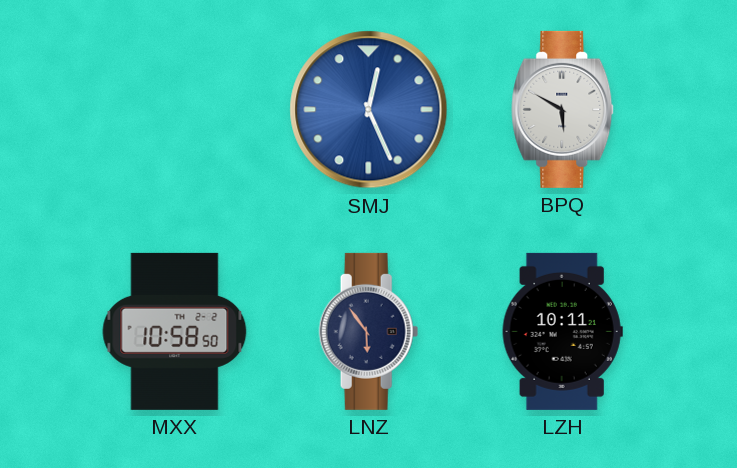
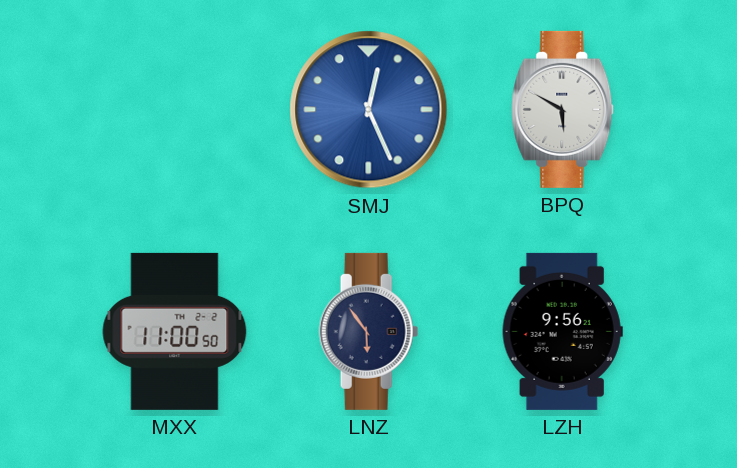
MXX: 10:58 -> 11:00 (175, 331)
LZH: 10:11 -> 9:56 (562, 331)
